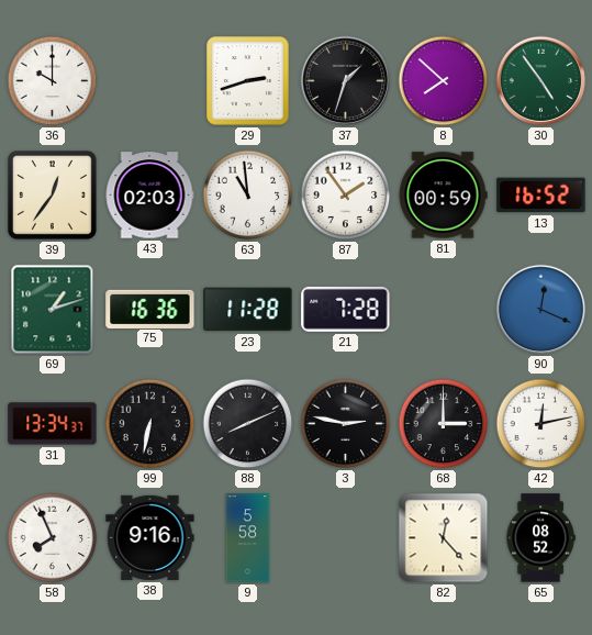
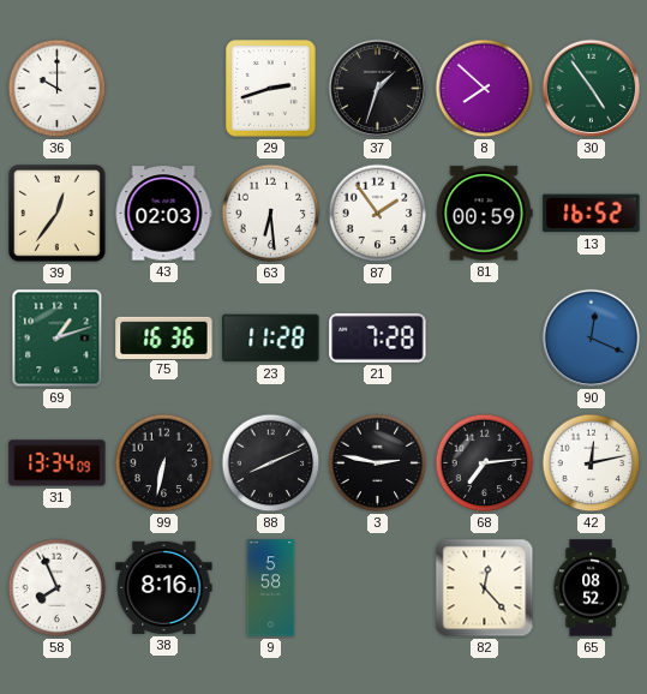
63: 10:59 -> 6:29 (271, 214)
31: 13:34:37 -> 13:34:09 (58, 463)
68: 3:00 -> 7:14 (485, 463)
38: 9:16 -> 8:16 (164, 587)
